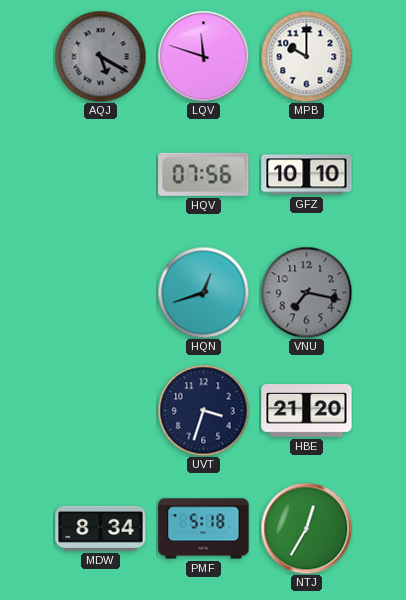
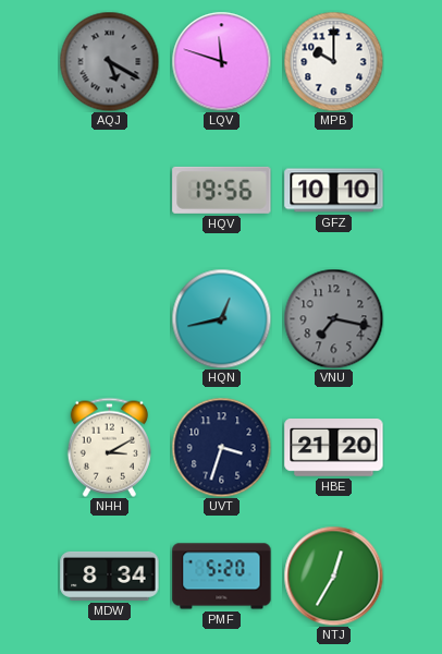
HQV: 07:56 -> 19:56 (222, 190)
HQN: 12:42 -> 12:43 (221, 318)
NHH: none -> 3:10 (109, 447)
PMF: 5:18 -> 5:20 (222, 577)
